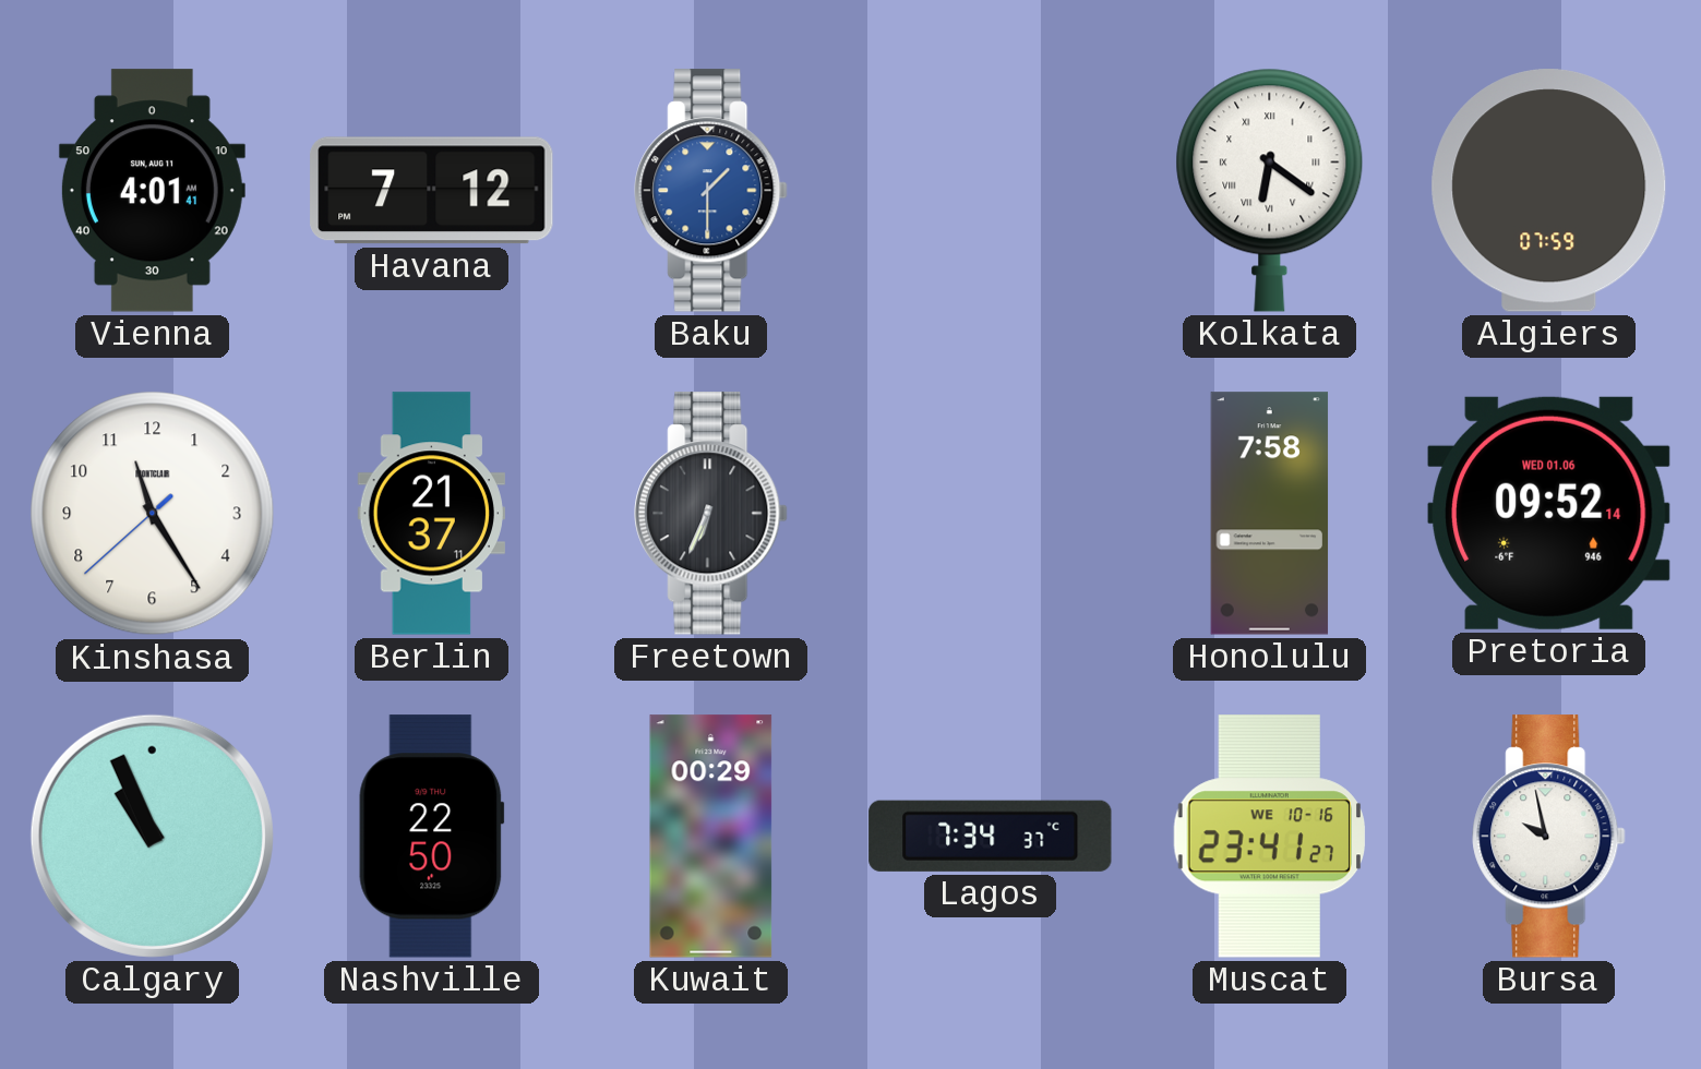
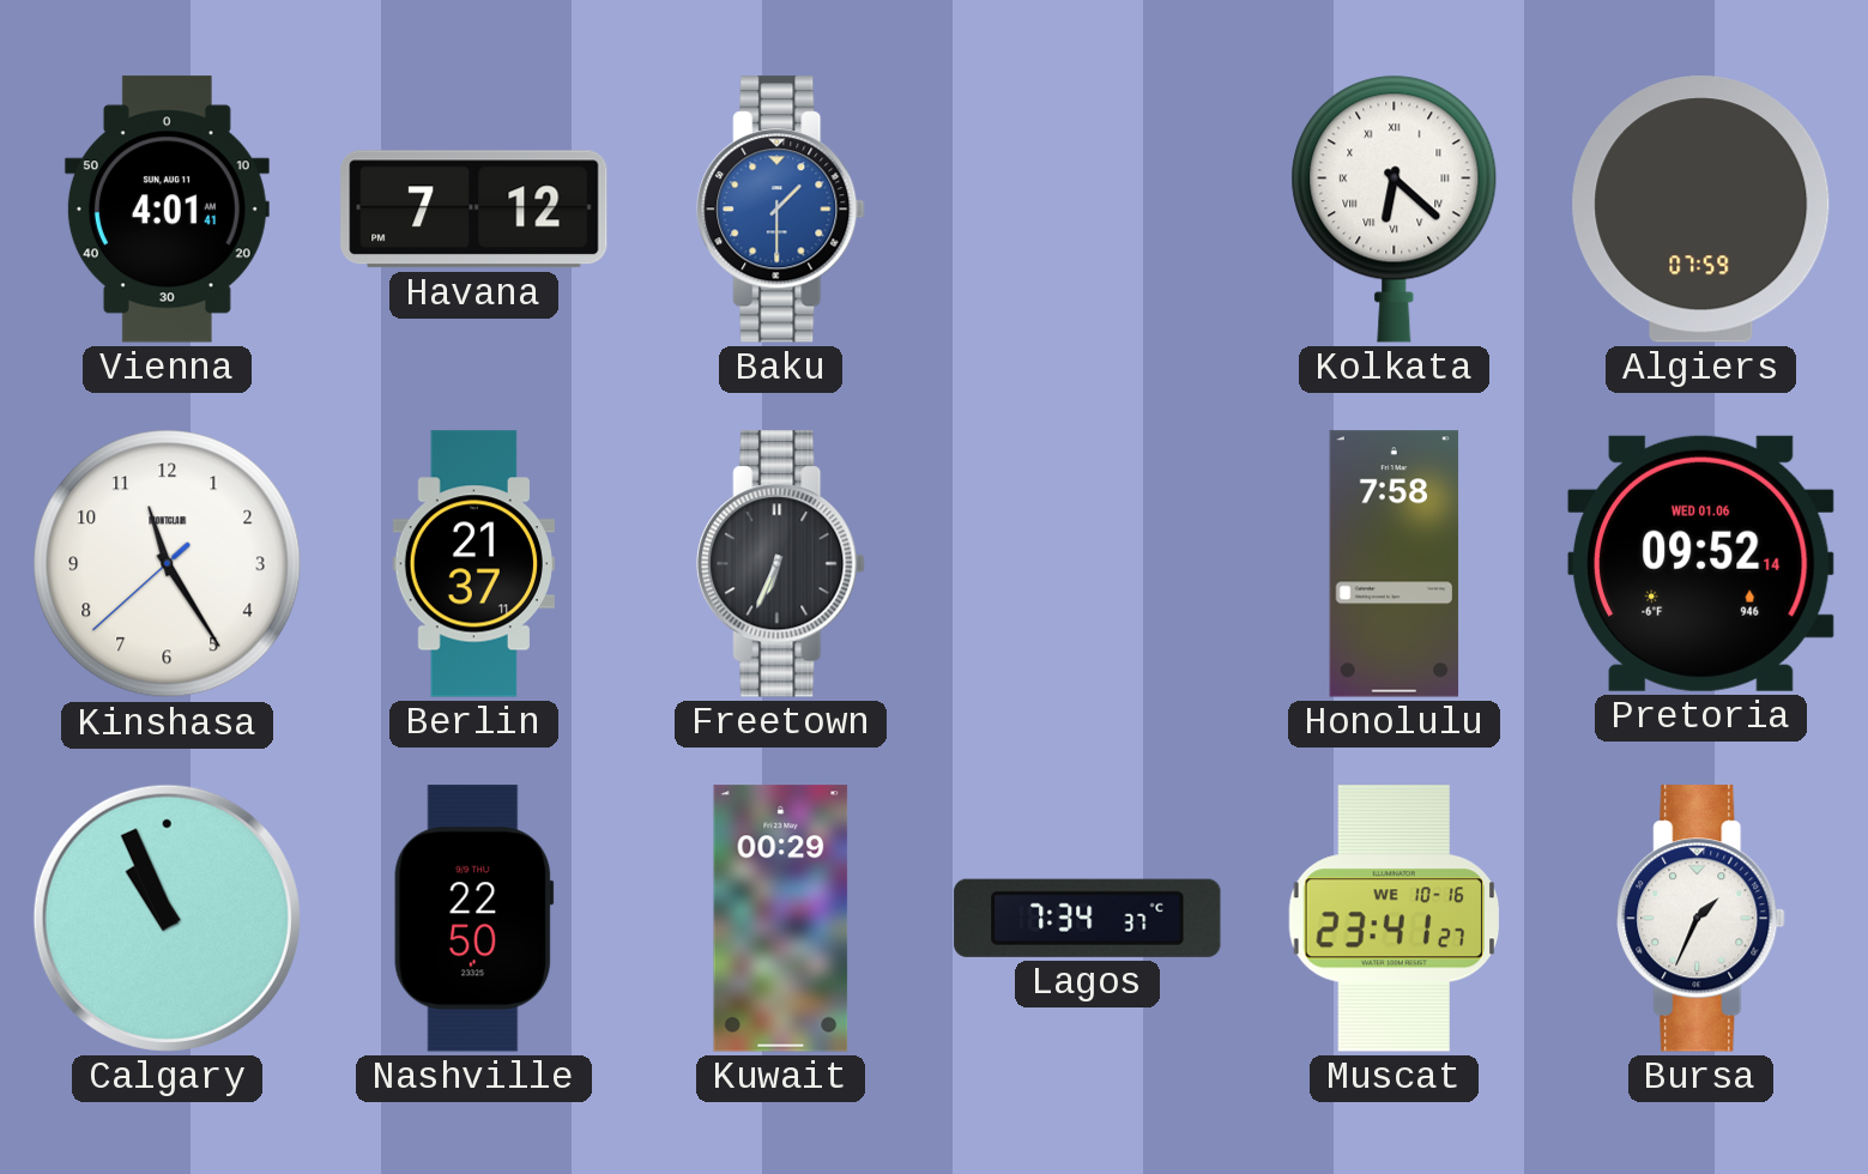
Kolkata: 6:21 -> 6:22 (1395, 208)
Bursa: 9:58 -> 1:34 (1701, 919)
